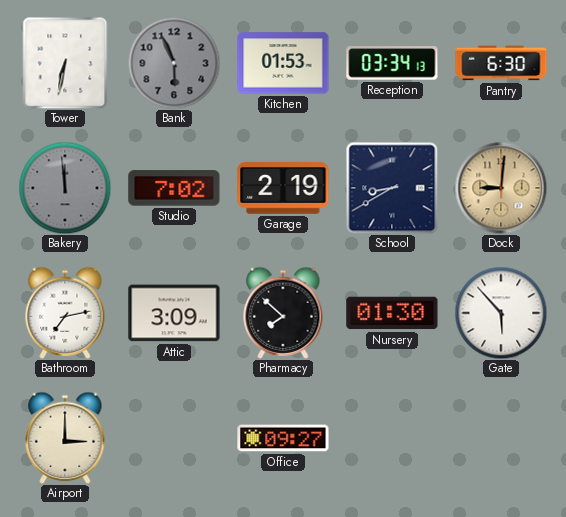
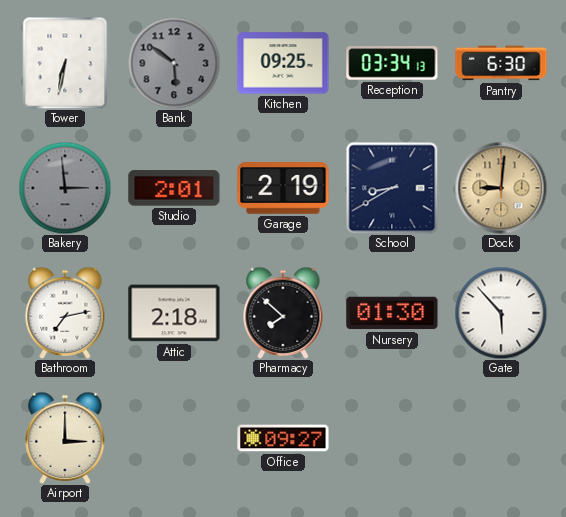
Bank: 5:56 -> 5:51 (174, 63)
Kitchen: 01:53 -> 09:25 (283, 63)
Bakery: 11:59 -> 2:59 (65, 188)
Studio: 7:02 -> 2:01 (174, 188)
Attic: 3:09 -> 2:18 (174, 313)
